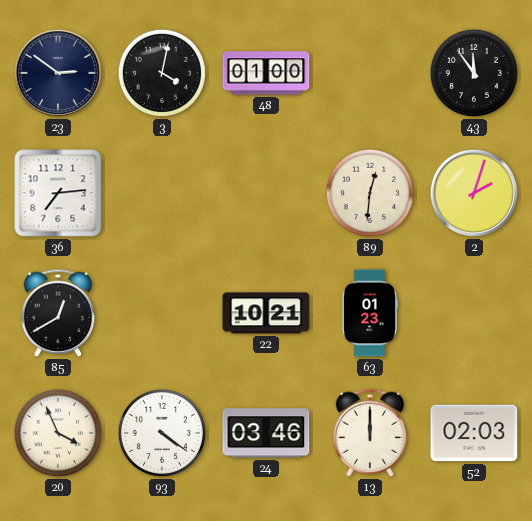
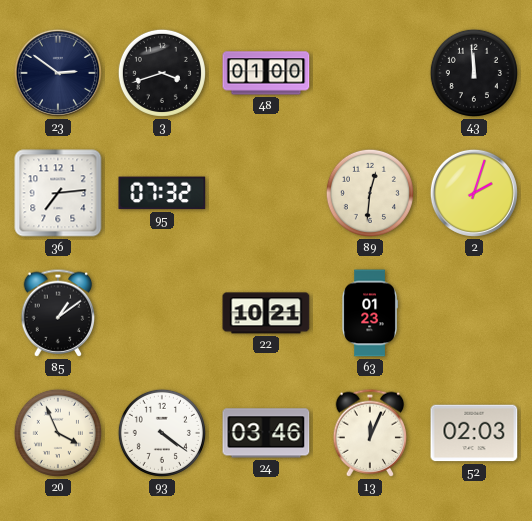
3: 4:02 -> 3:42 (162, 73)
43: 11:54 -> 11:59 (474, 73)
95: none -> 07:32 (162, 193)
85: 12:40 -> 1:09 (58, 313)
13: 12:00 -> 12:04 (370, 433)
